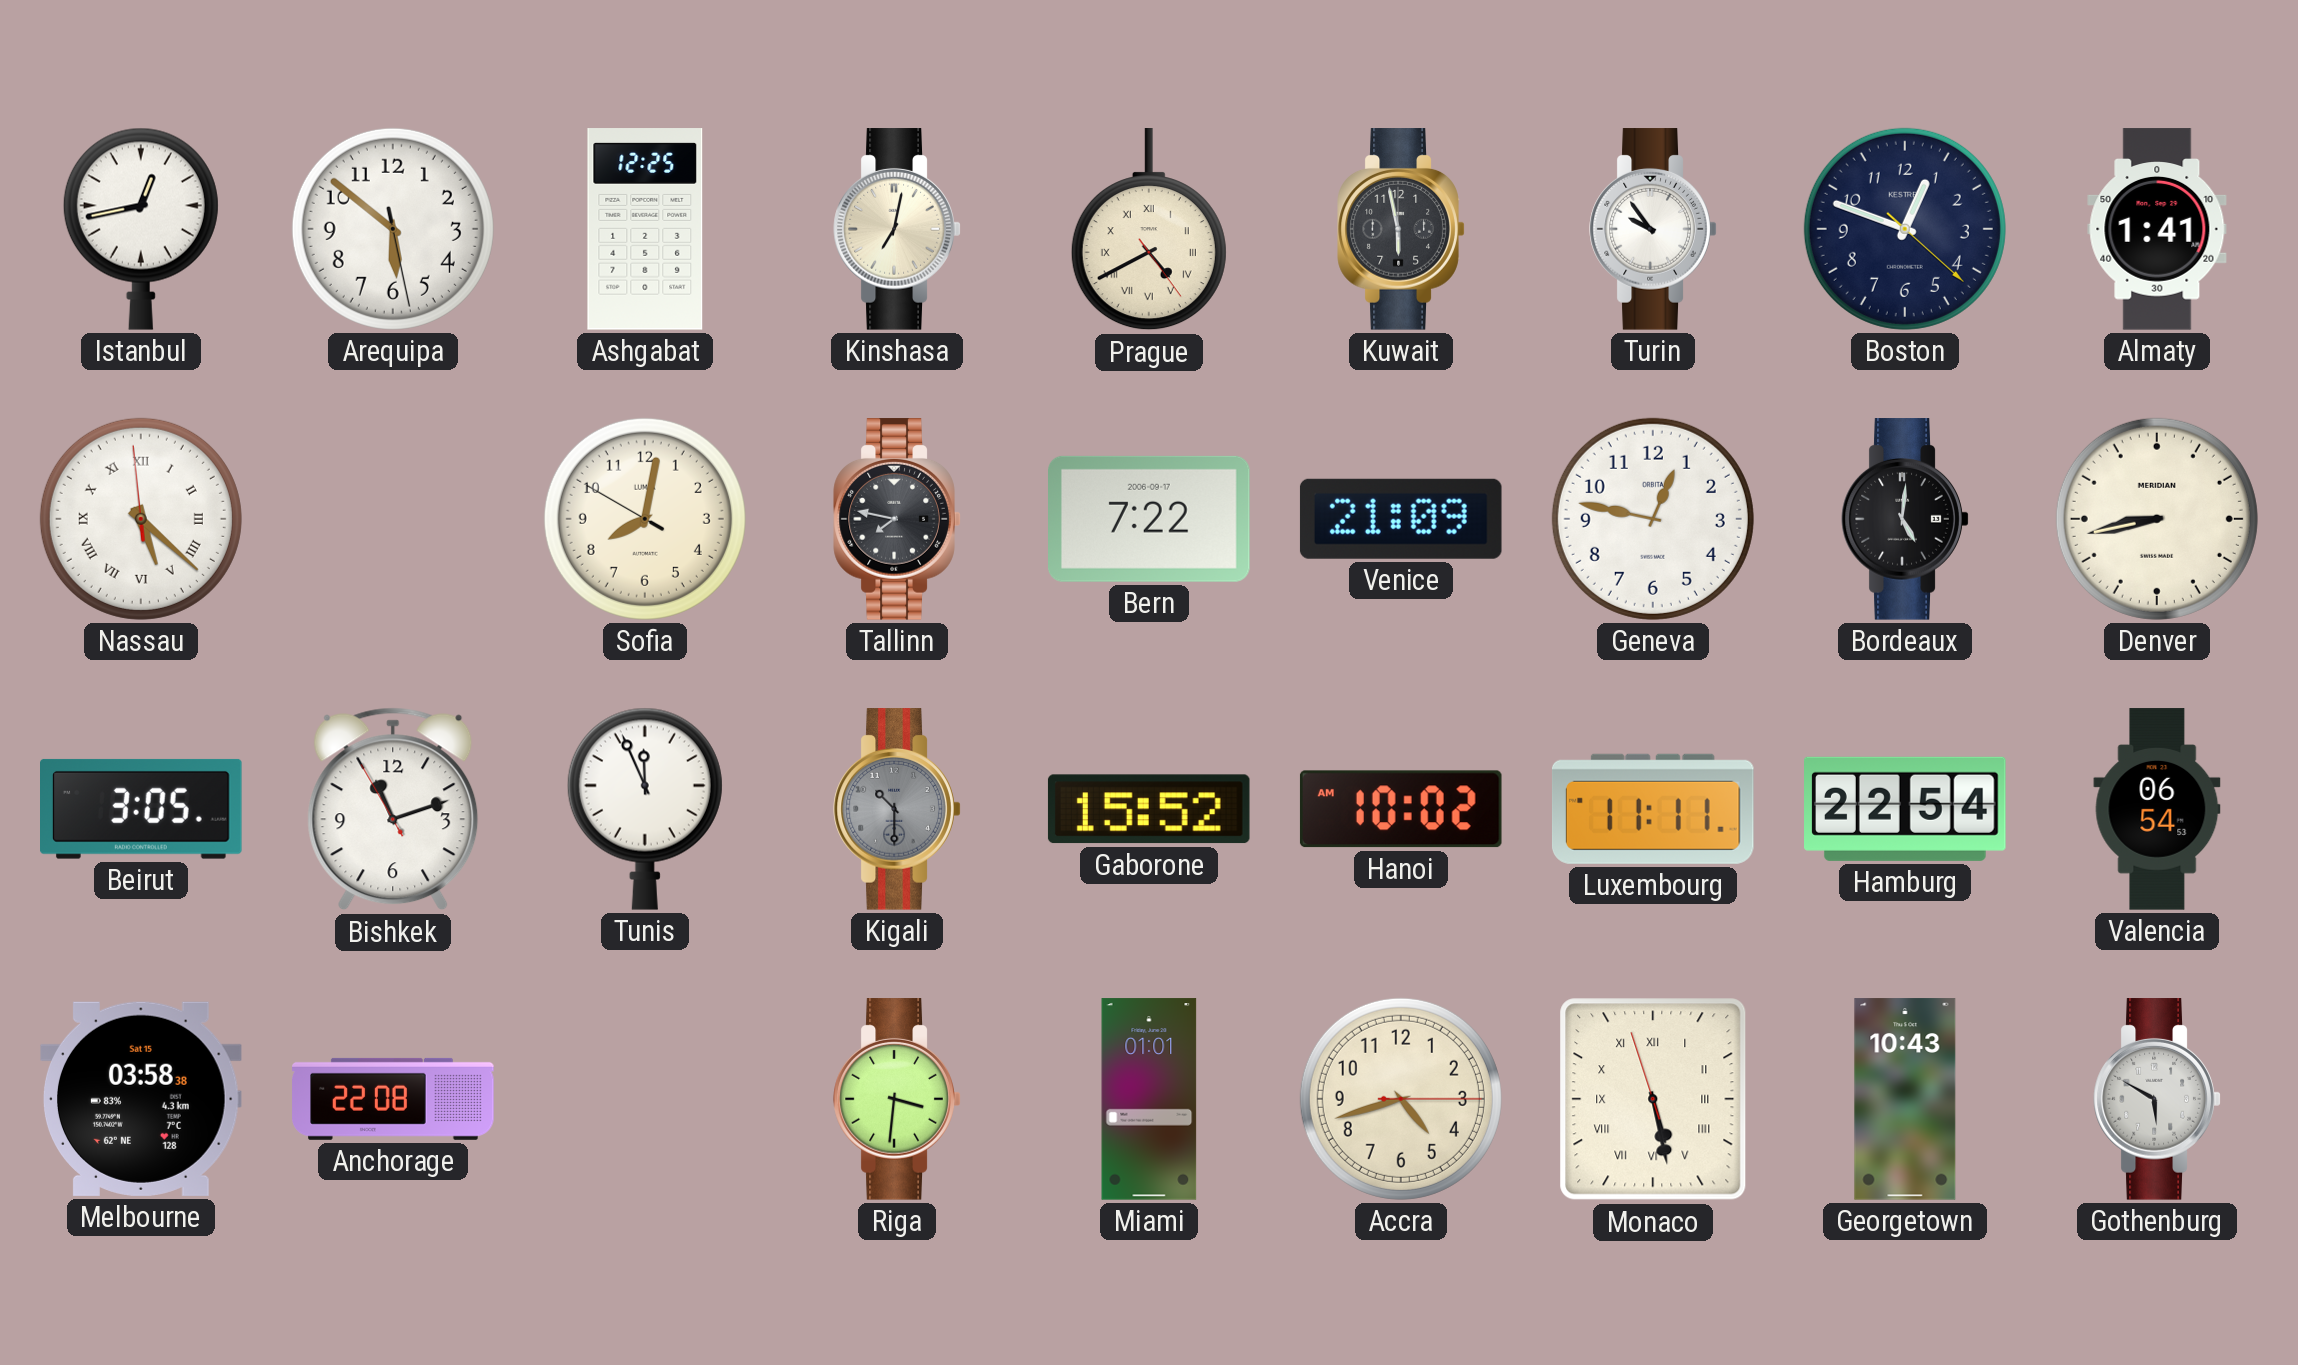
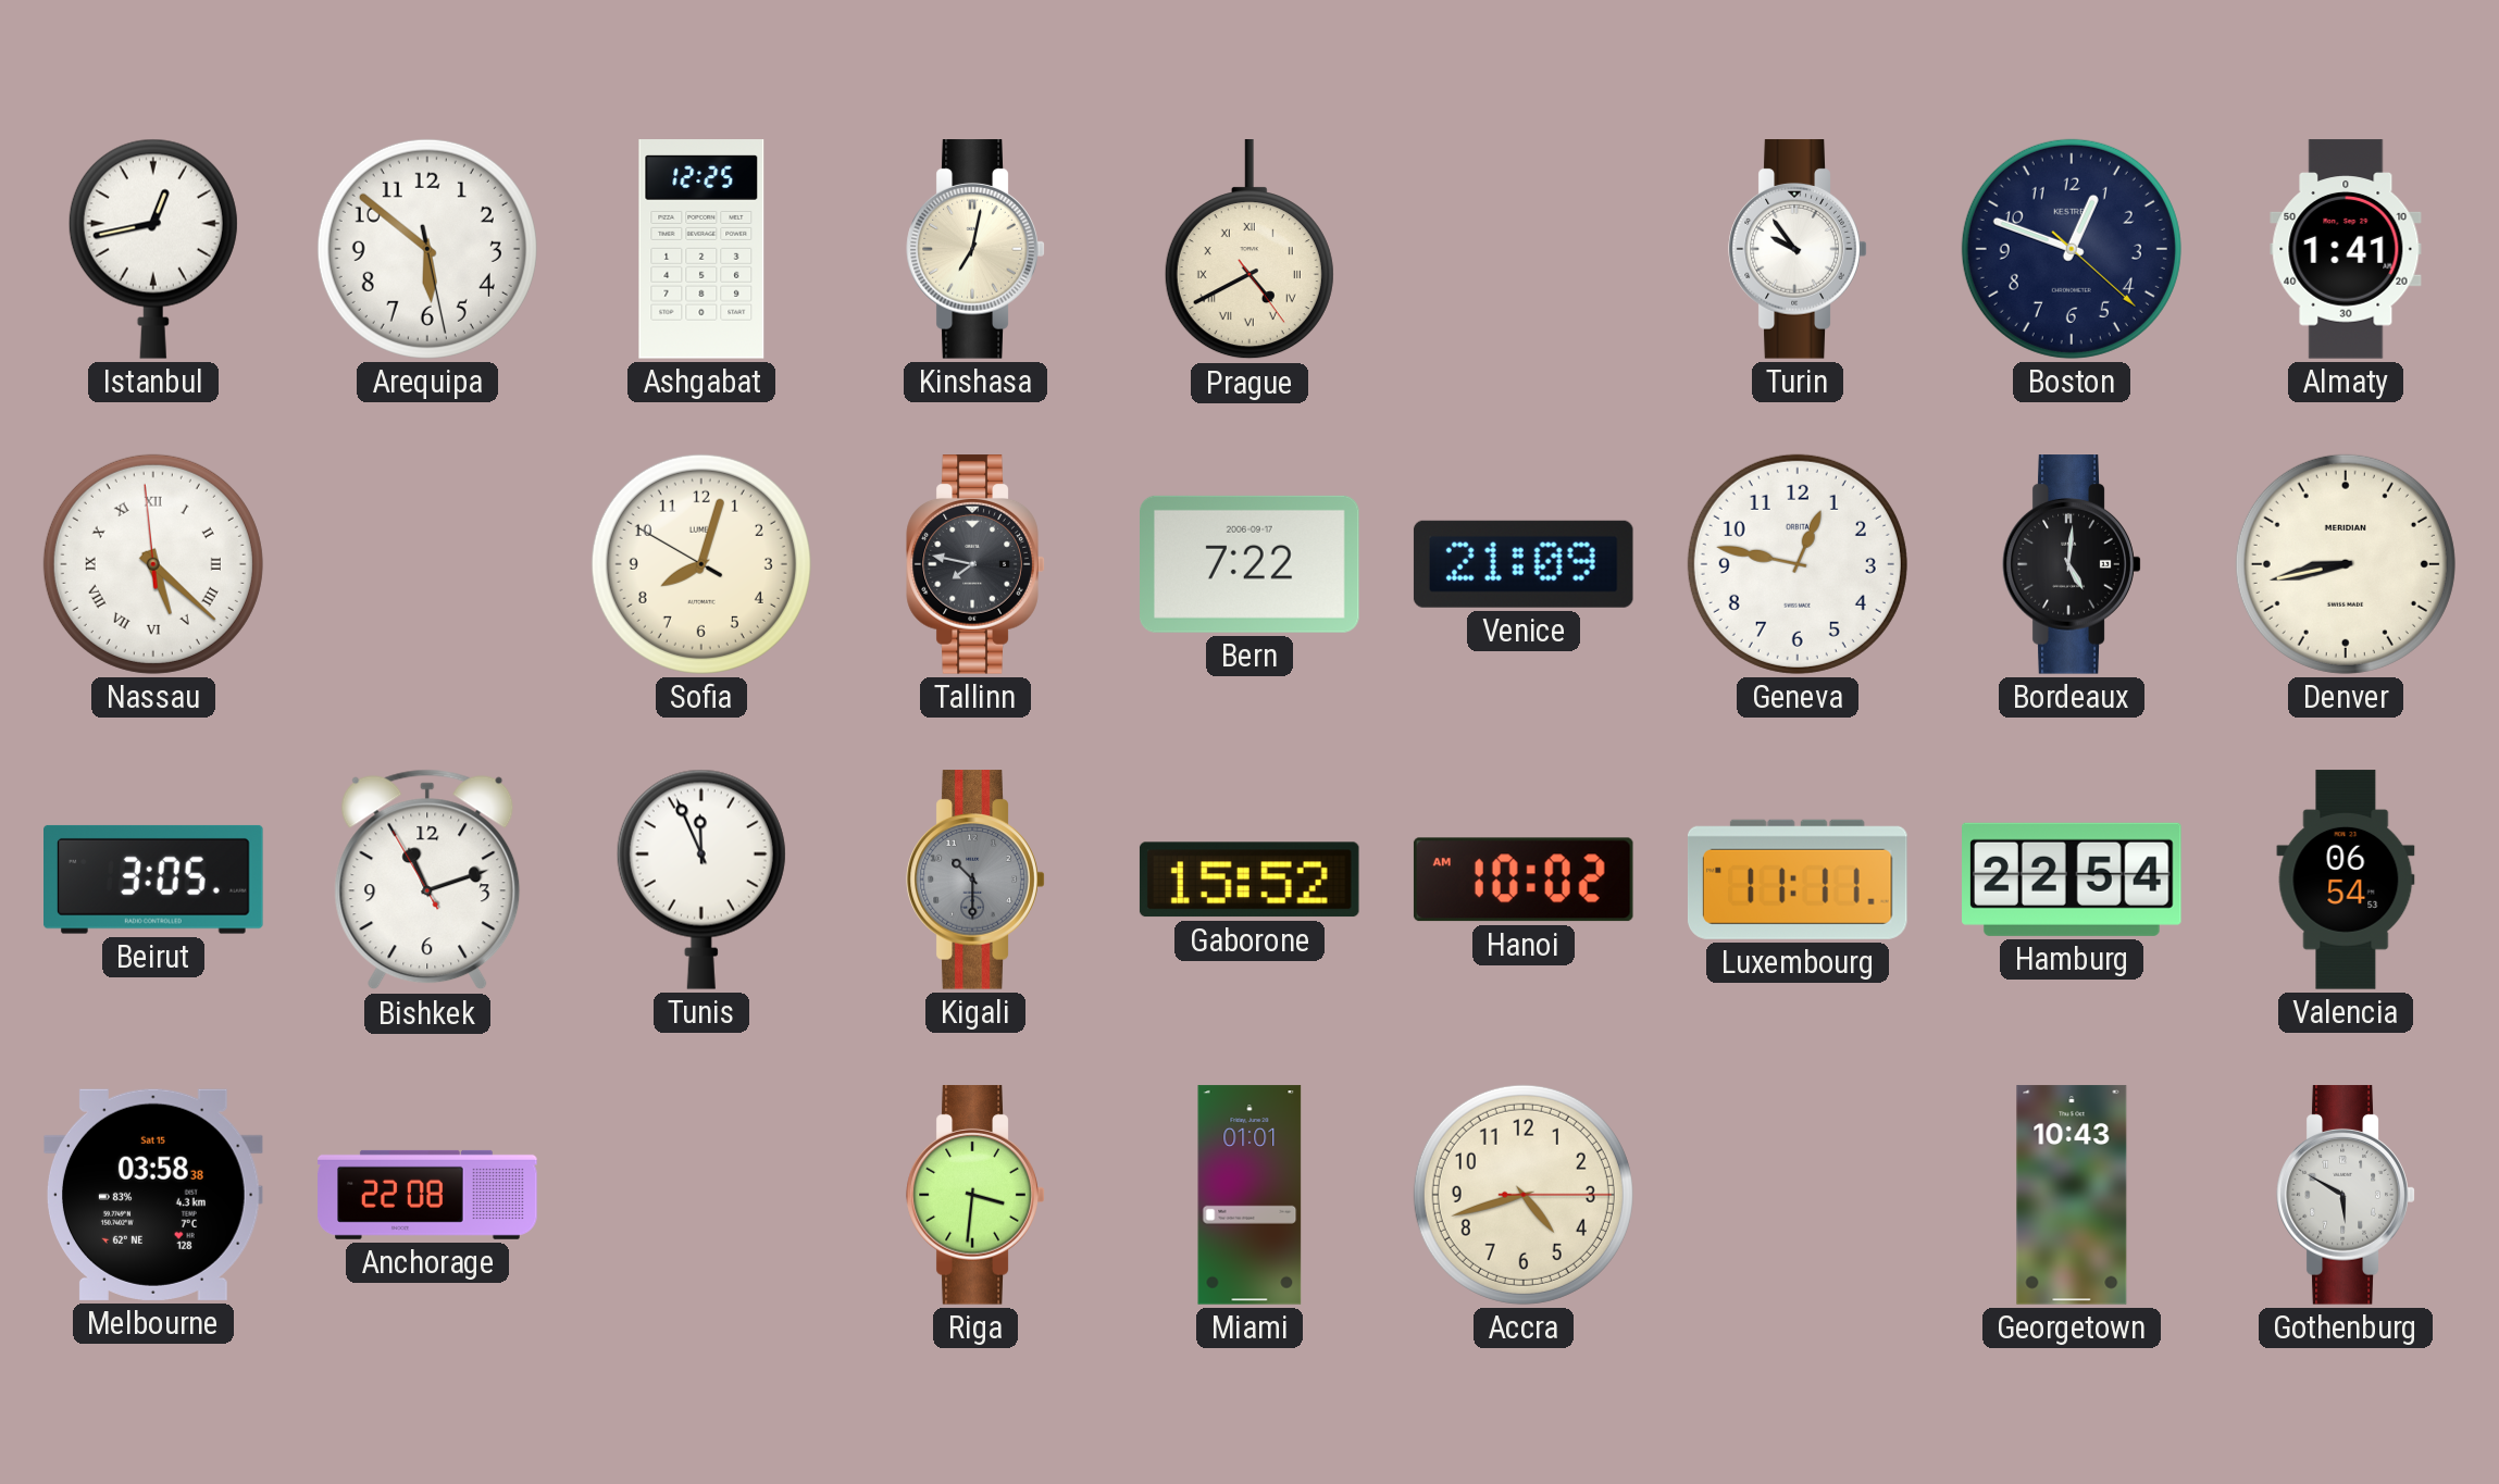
Kuwait: 5:58 -> none (1401, 229)
Sofia: 8:01 -> 8:02 (701, 564)
Monaco: 5:27 -> none (1653, 1099)
